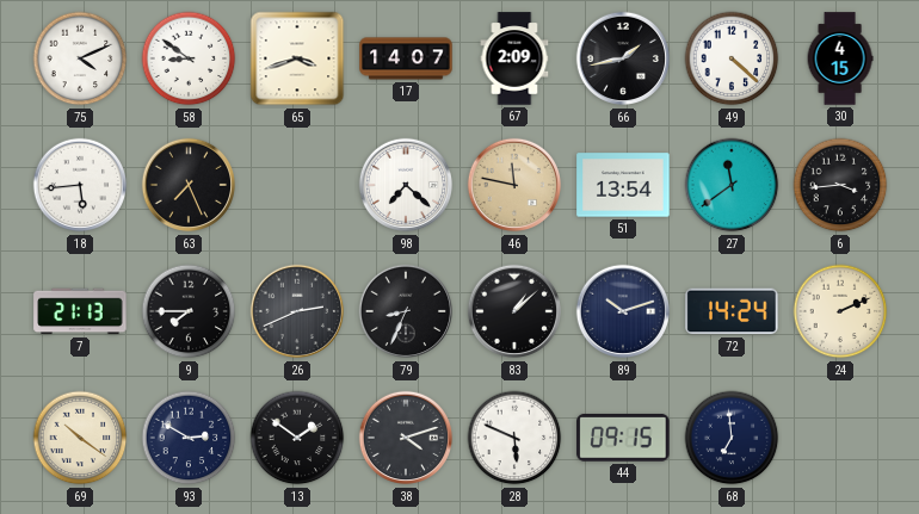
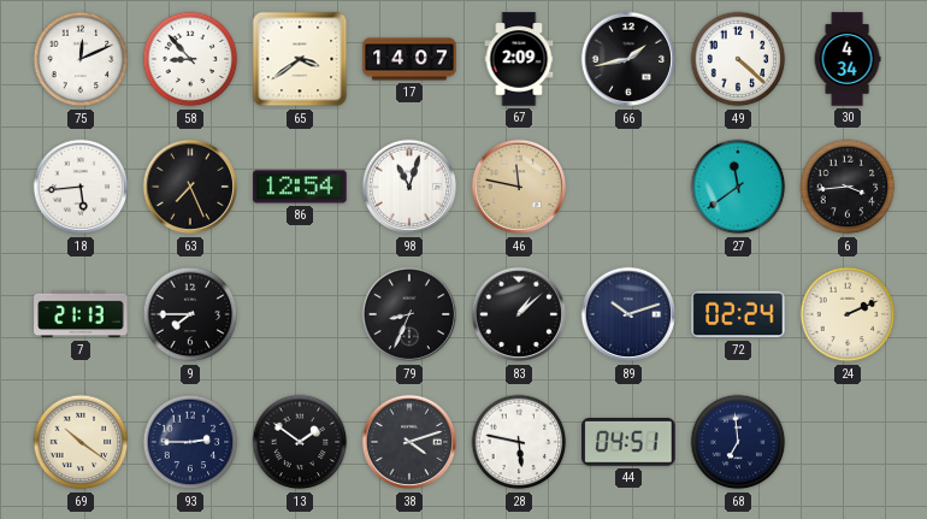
75: 4:11 -> 12:11 (81, 59)
58: 8:51 -> 8:53 (190, 59)
65: 3:42 -> 3:39 (300, 59)
30: 4:15 -> 4:34 (848, 59)
86: none -> 12:54 (300, 187)
98: 7:22 -> 11:03 (409, 187)
51: 13:54 -> none (623, 185)
26: 2:41 -> none (297, 311)
72: 14:24 -> 02:24 (738, 314)
93: 2:50 -> 2:45 (190, 442)
28: 5:49 -> 5:47 (519, 442)
44: 09:15 -> 04:51 (628, 442)
